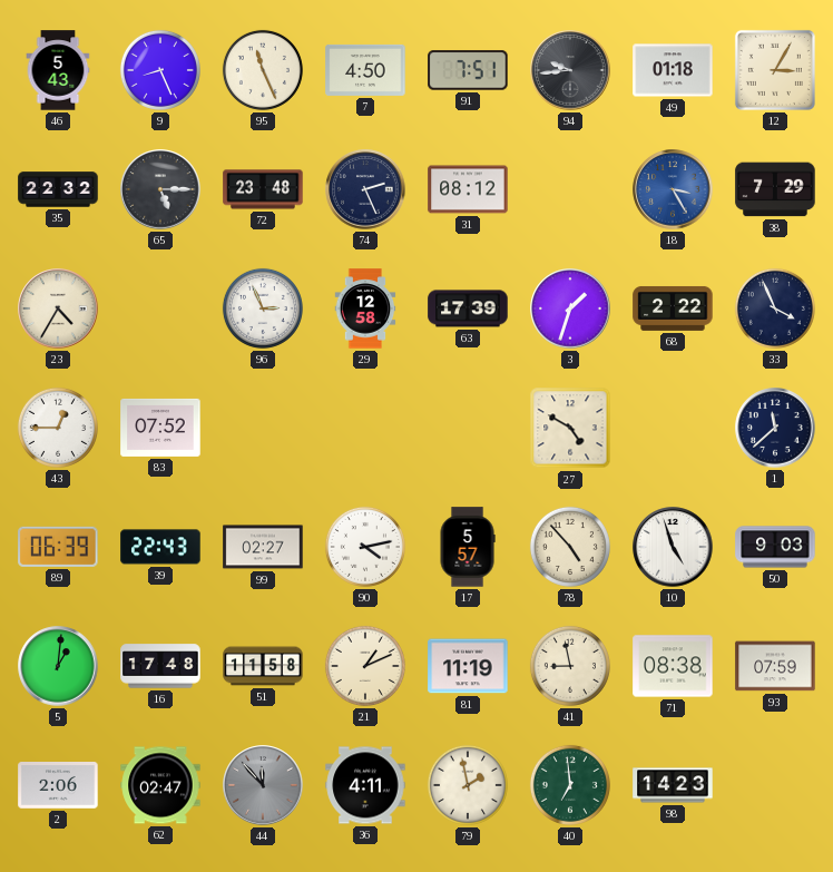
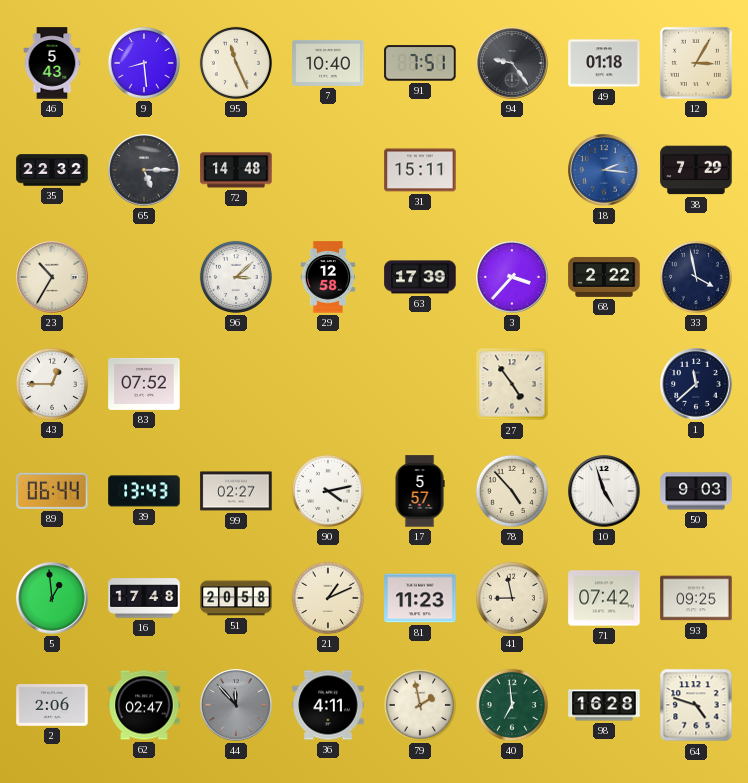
9: 8:26 -> 8:29 (144, 63)
7: 4:50 -> 10:40 (328, 63)
94: 9:44 -> 9:24 (512, 63)
72: 23:48 -> 14:48 (236, 170)
74: 2:26 -> none (365, 189)
31: 08:12 -> 15:11 (420, 170)
18: 3:25 -> 2:16 (604, 170)
23: 4:35 -> 10:35 (52, 277)
96: 2:56 -> 3:08 (236, 277)
3: 1:33 -> 3:37 (512, 277)
33: 3:56 -> 3:58 (696, 277)
27: 4:50 -> 4:54 (512, 384)
89: 06:39 -> 06:44 (52, 491)
39: 22:43 -> 13:43 (144, 491)
5: 1:01 -> 12:59 (52, 598)
51: 11:58 -> 20:58 (236, 598)
81: 11:19 -> 11:23 (420, 598)
71: 08:38 -> 07:42 (604, 598)
93: 07:59 -> 09:25 (696, 598)
98: 14:23 -> 16:28 (604, 705)
64: none -> 4:48 (696, 705)
